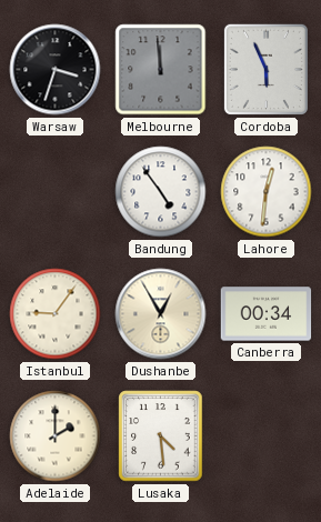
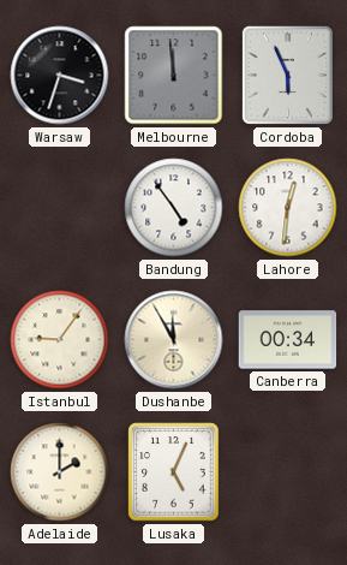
Dushanbe: 12:55 -> 11:55 (174, 340)
Lusaka: 4:29 -> 5:04 (174, 472)
